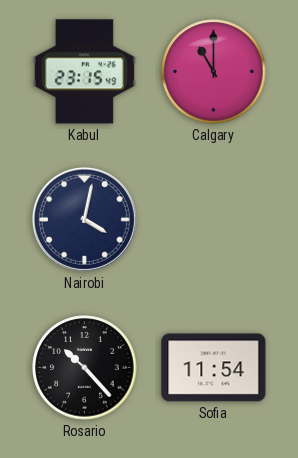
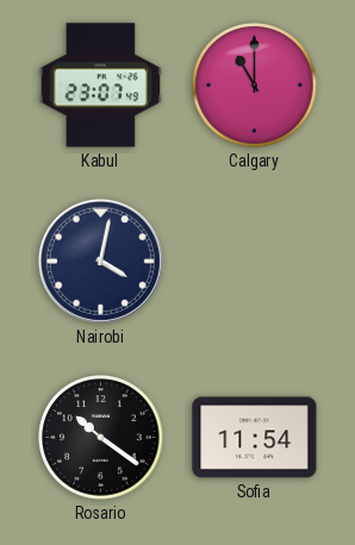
Kabul: 23:15 -> 23:07 (100, 86)
Rosario: 10:23 -> 10:21 (101, 438)
